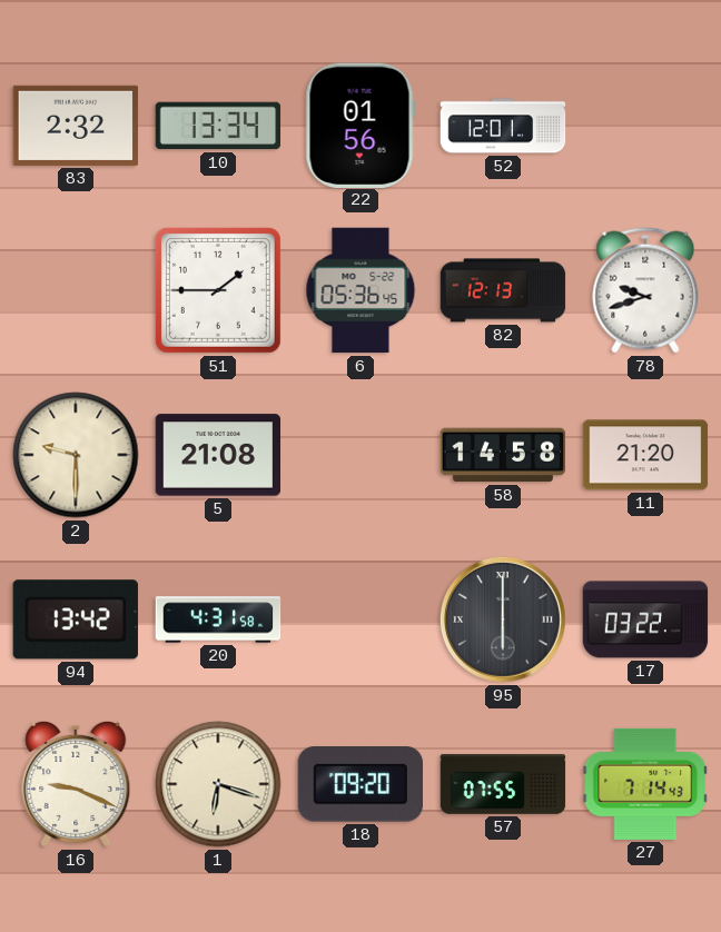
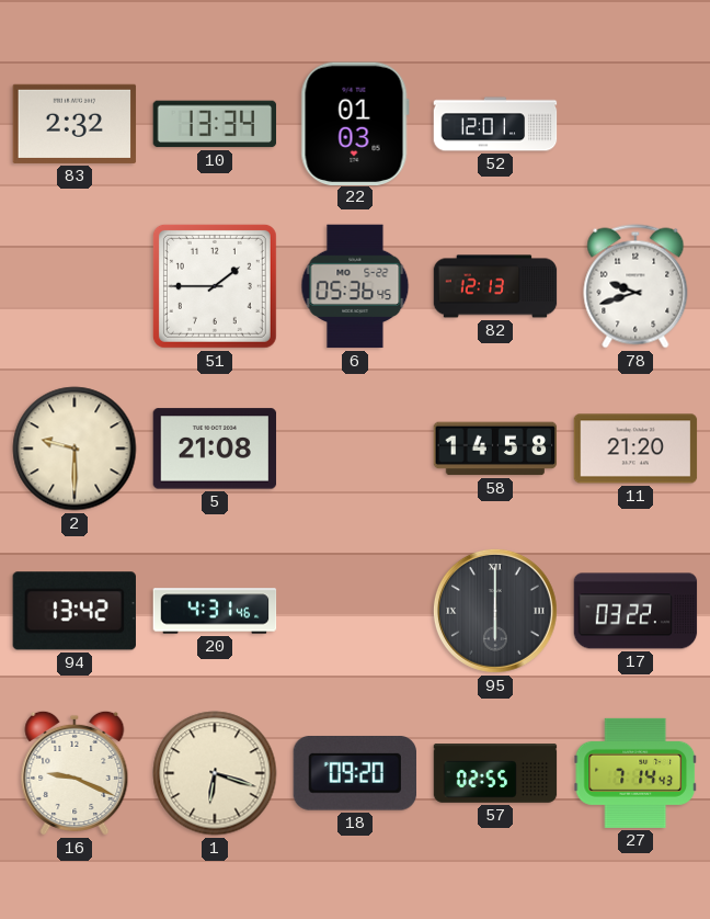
22: 01:56 -> 01:03 (355, 123)
20: 4:31:58 -> 4:31:46 (215, 611)
57: 07:55 -> 02:55 (495, 773)
